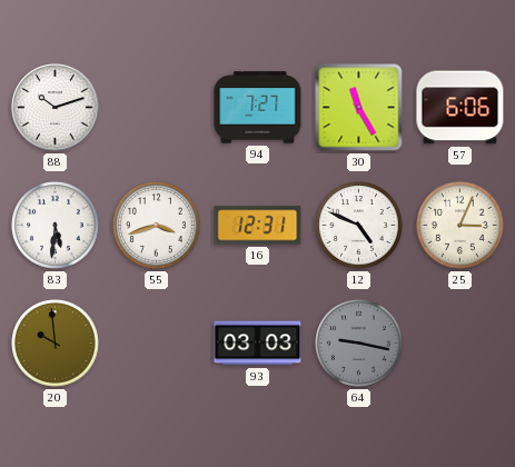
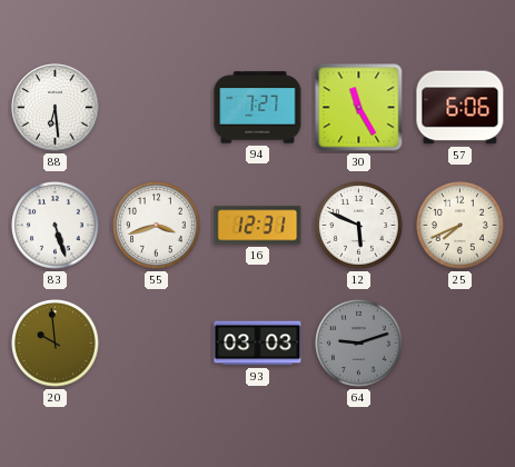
88: 10:12 -> 6:29 (56, 108)
83: 5:31 -> 5:27 (56, 226)
12: 4:49 -> 5:49 (359, 226)
25: 3:04 -> 7:41 (460, 226)
64: 9:17 -> 9:12 (359, 344)
